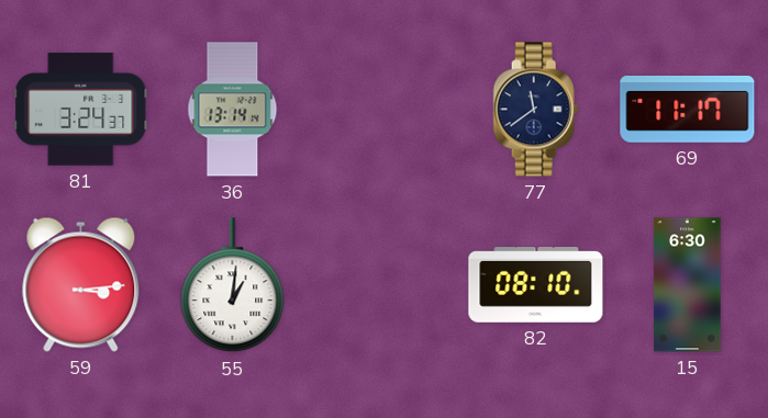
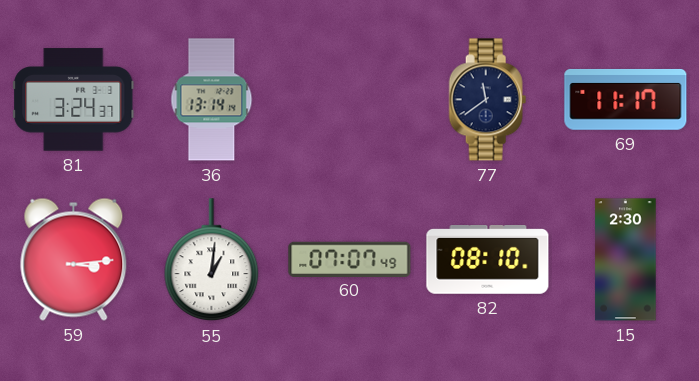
60: none -> 07:07 (350, 259)
15: 6:30 -> 2:30 (626, 260)
